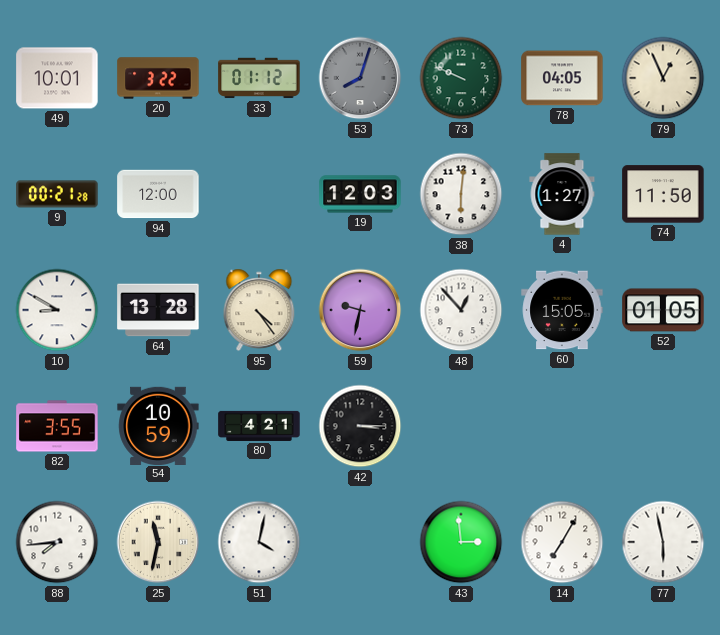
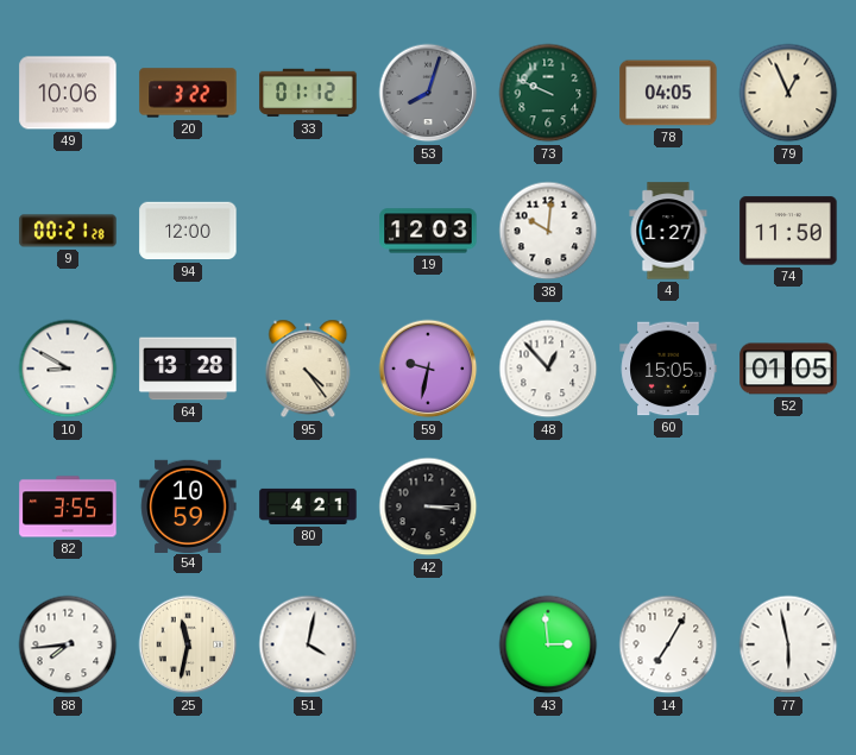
49: 10:01 -> 10:06 (68, 93)
38: 6:01 -> 10:01 (548, 231)
